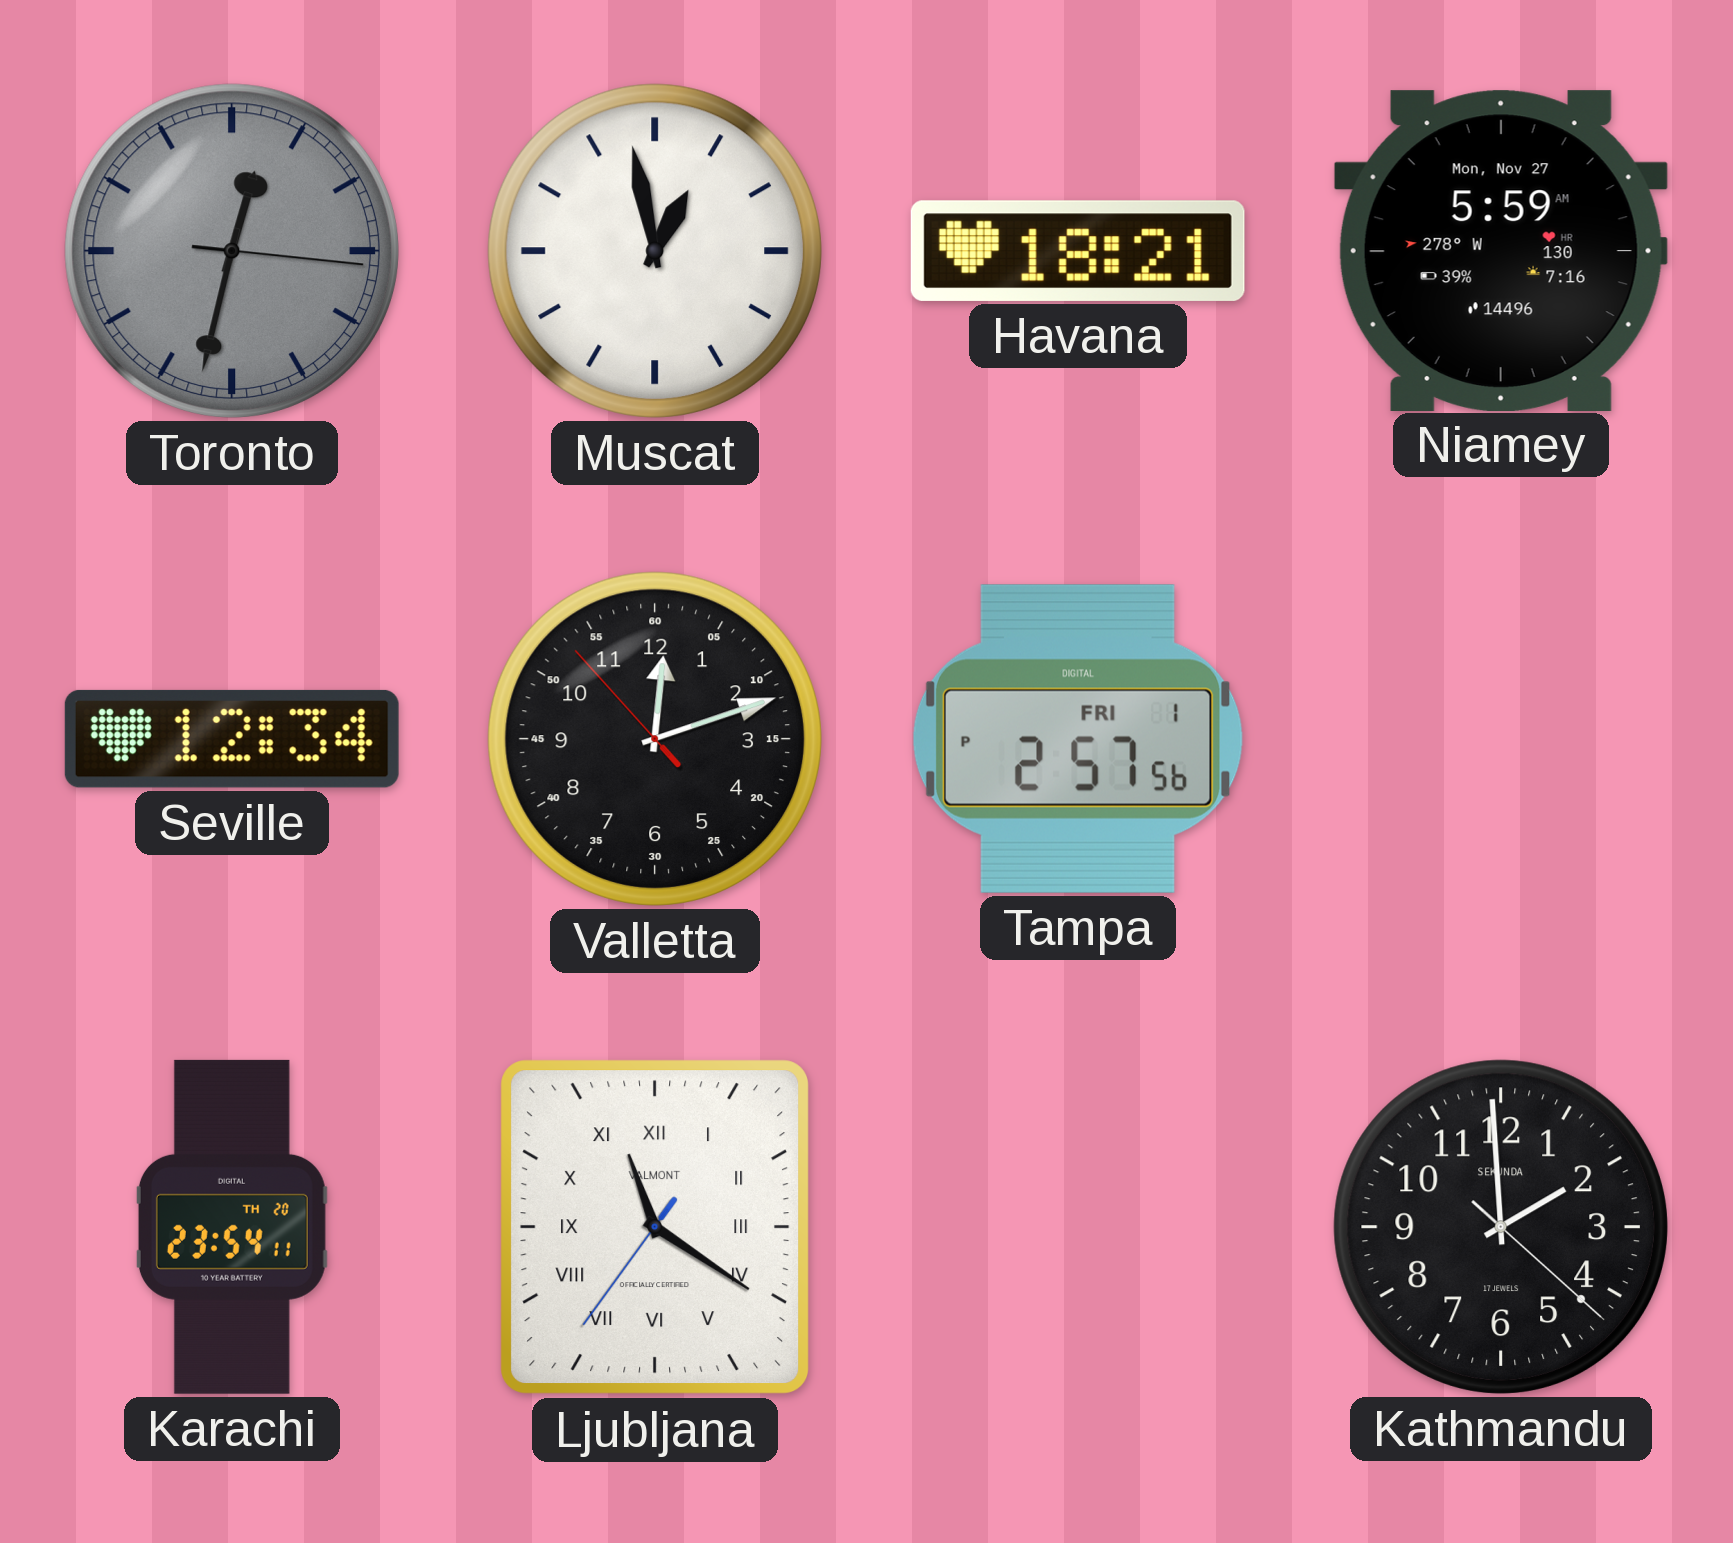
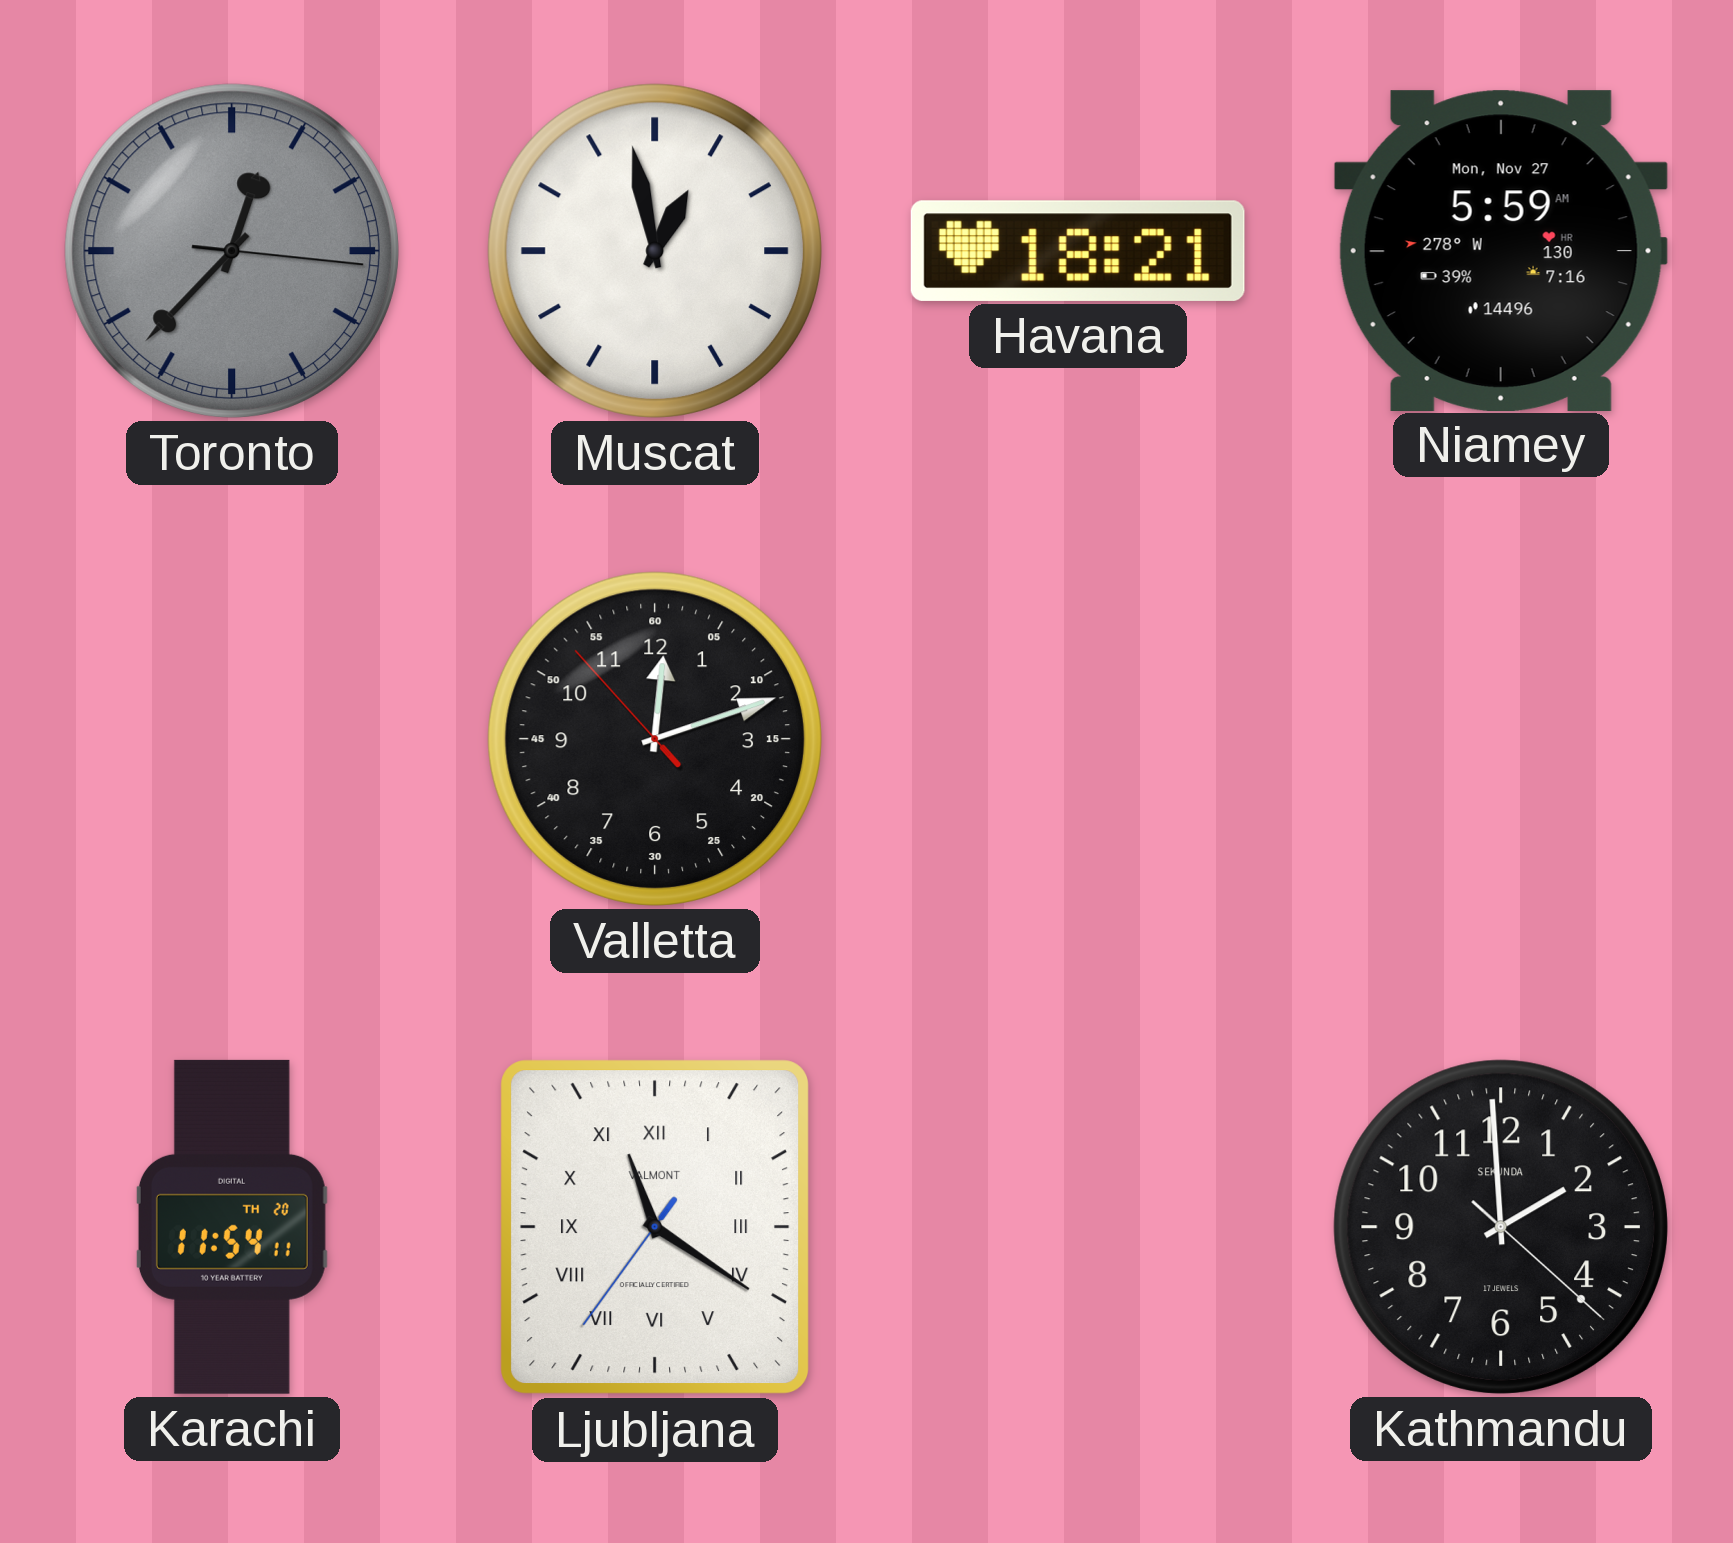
Toronto: 12:32 -> 12:37 (232, 251)
Seville: 12:34 -> none (232, 739)
Tampa: 2:57 -> none (1078, 739)
Karachi: 23:54 -> 11:54 (232, 1227)
